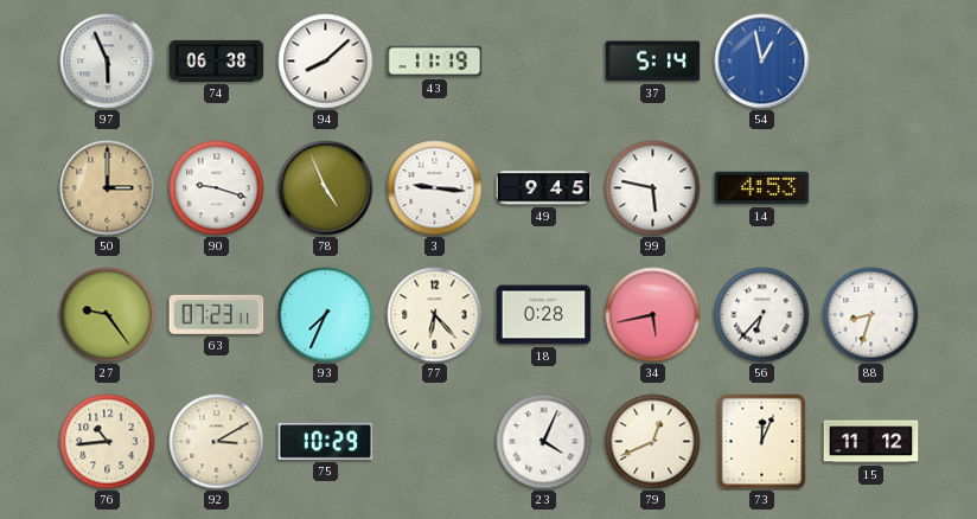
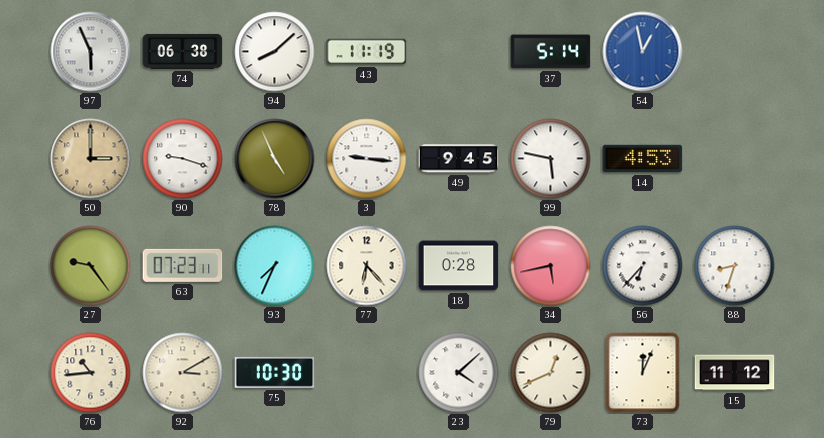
75: 10:29 -> 10:30 (275, 372)
23: 4:04 -> 4:08 (459, 373)
